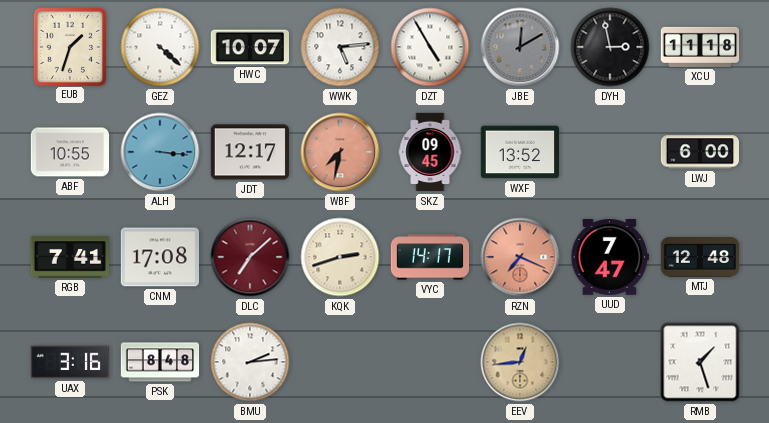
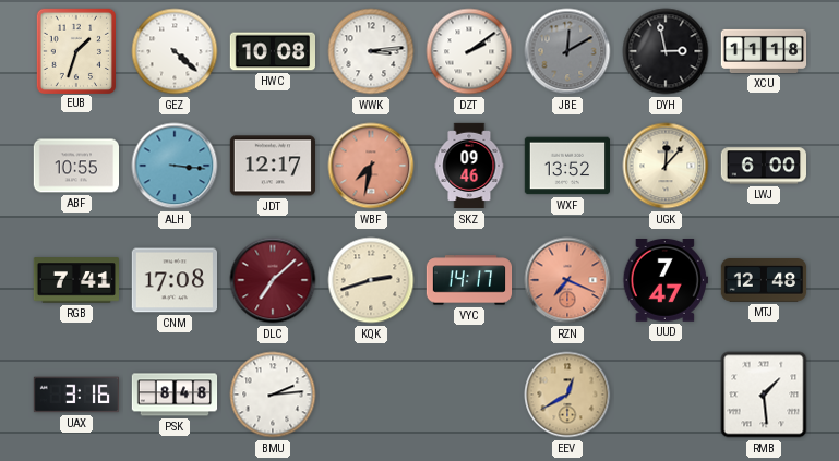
HWC: 10:07 -> 10:08 (272, 51)
WWK: 5:14 -> 3:14 (371, 51)
DZT: 4:55 -> 2:09 (469, 51)
SKZ: 09:45 -> 09:46 (469, 166)
UGK: none -> 12:07 (666, 166)
EEV: 12:44 -> 12:40 (567, 395)
RMB: 1:27 -> 1:29 (764, 395)
